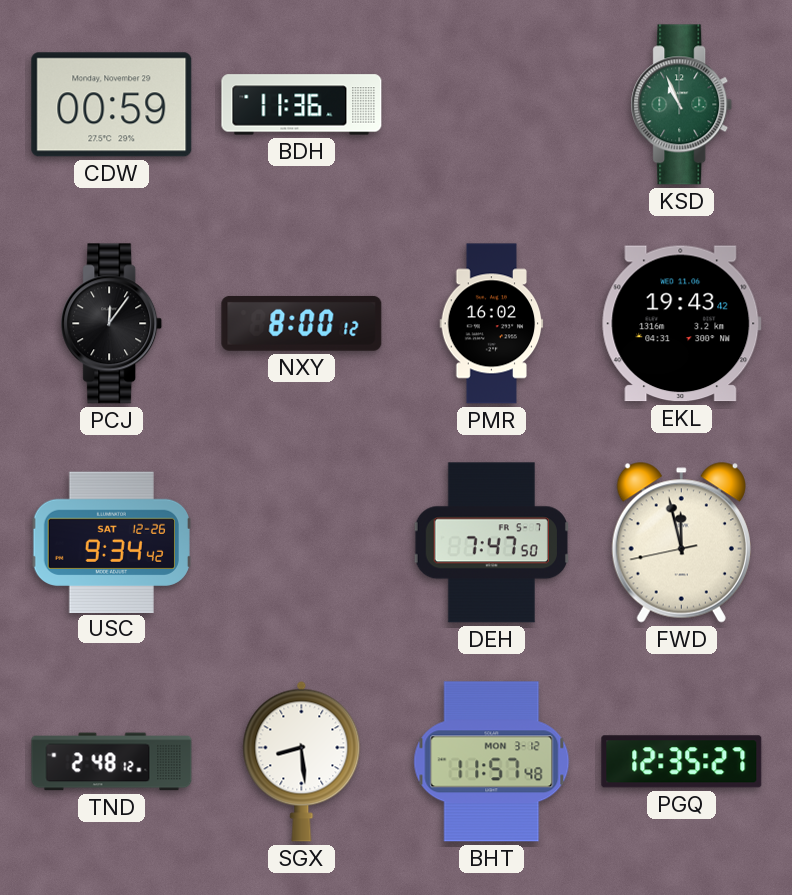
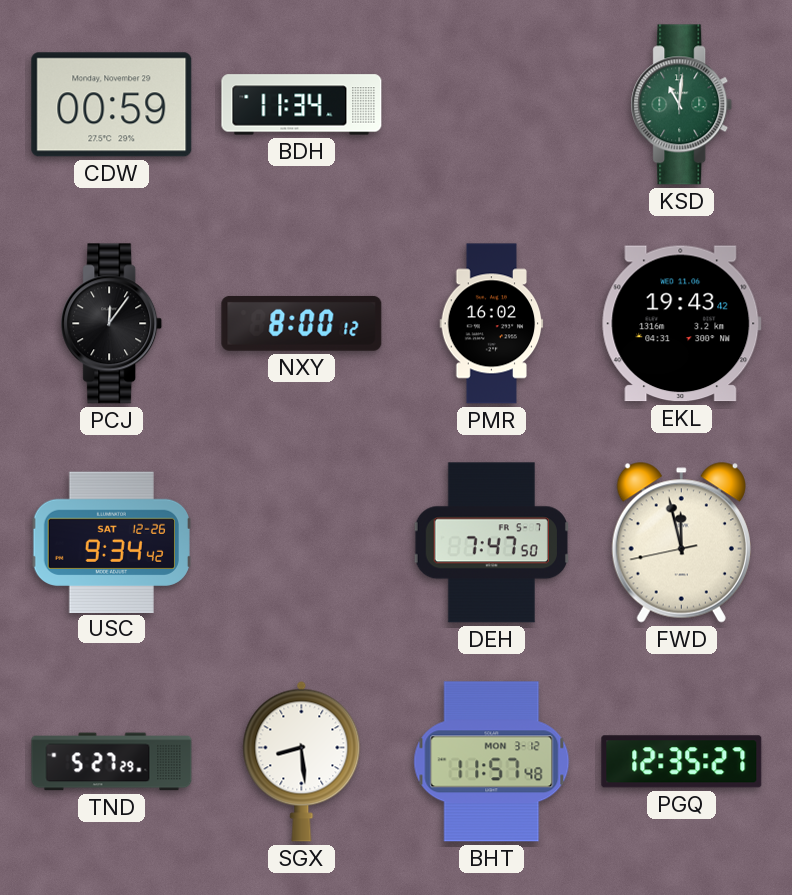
BDH: 11:36 -> 11:34 (302, 105)
KSD: 10:56 -> 11:01 (682, 105)
TND: 2:48 -> 5:27 (112, 762)
